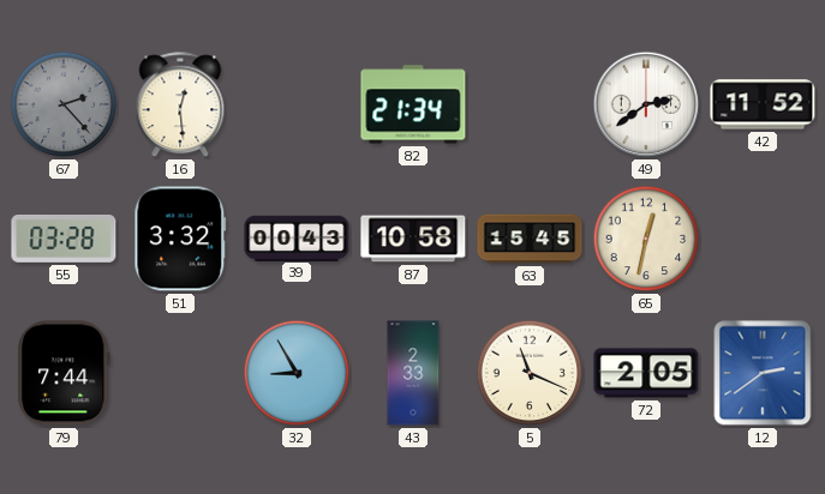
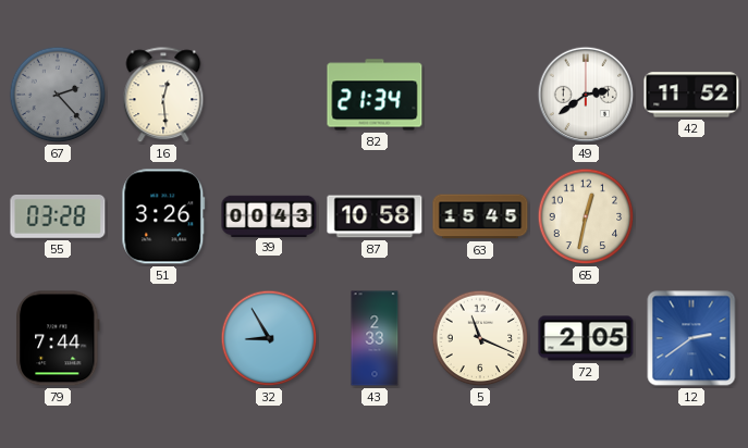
51: 3:32 -> 3:26 (163, 216)
